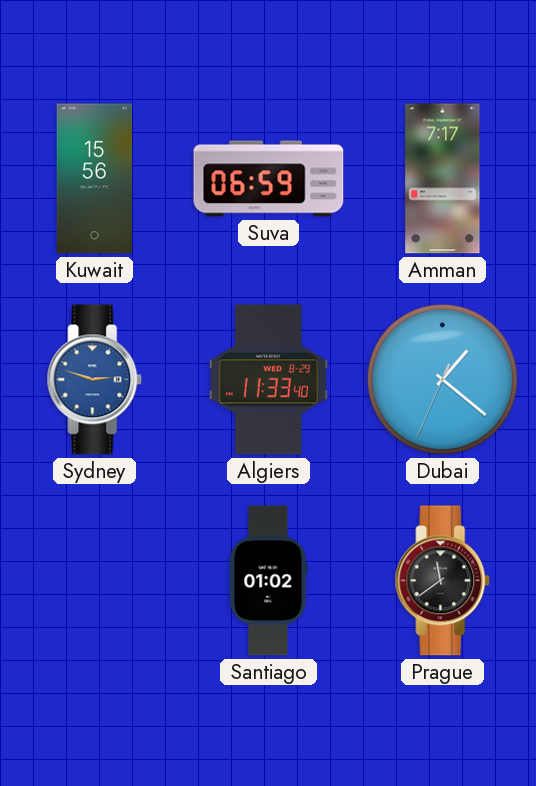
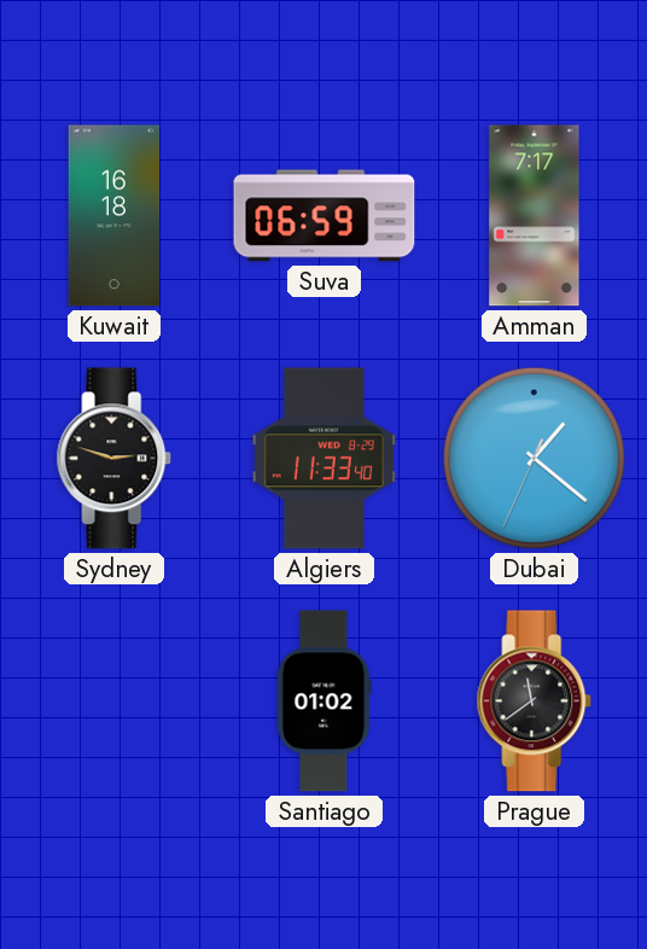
Kuwait: 15:56 -> 16:18 (115, 216)
Sydney dial: blue -> black (115, 459)
